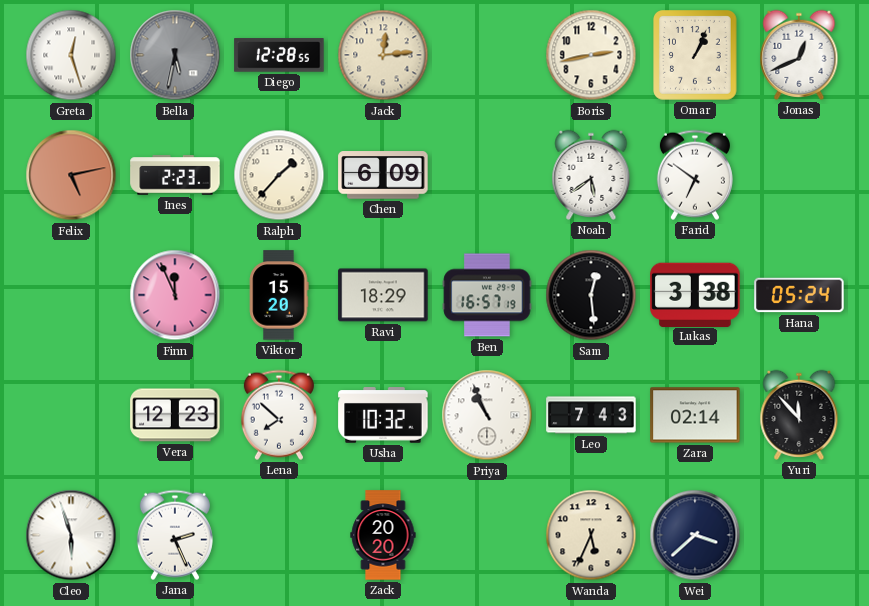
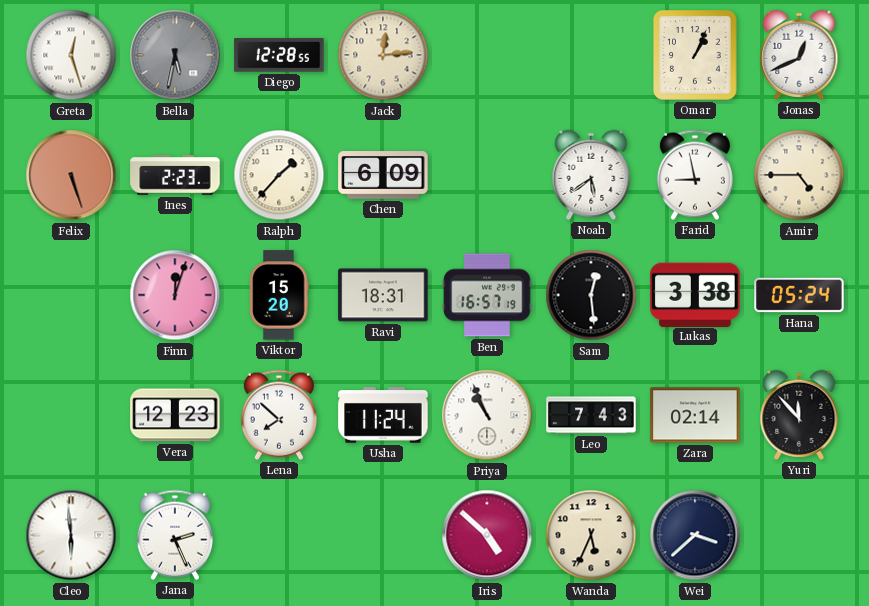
Boris: 2:43 -> none (591, 55)
Felix: 5:13 -> 5:27 (71, 175)
Farid: 6:51 -> 8:58 (695, 175)
Amir: none -> 4:45 (799, 175)
Finn: 11:56 -> 12:03 (175, 295)
Ravi: 18:29 -> 18:31 (383, 295)
Usha: 10:32 -> 11:24 (383, 415)
Cleo: 5:57 -> 5:59 (71, 535)
Zack: 20:20 -> none (383, 535)
Iris: none -> 4:52 (487, 535)
